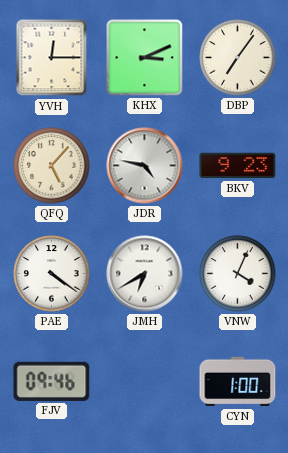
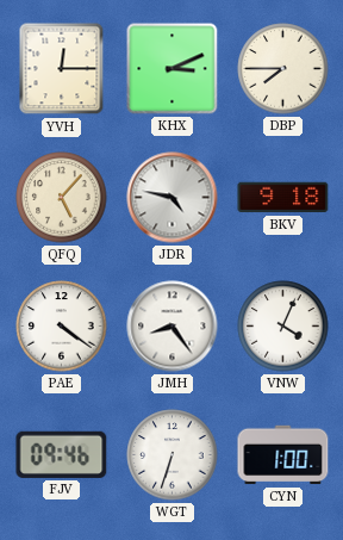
DBP: 7:06 -> 7:45 (283, 69)
BKV: 9:23 -> 9:18 (283, 198)
JMH: 6:40 -> 8:24 (173, 327)
WGT: none -> 6:33 (173, 455)
